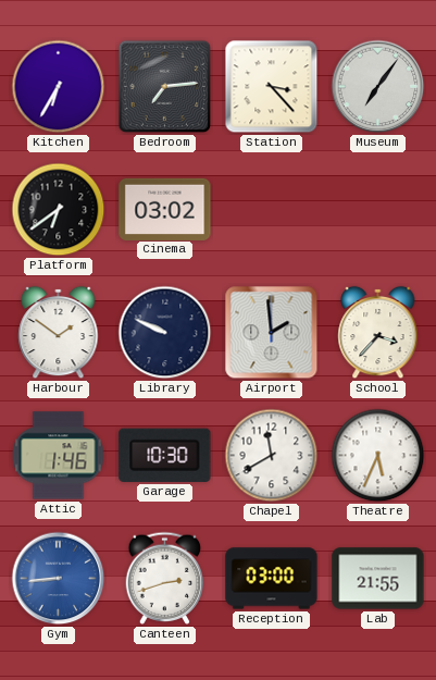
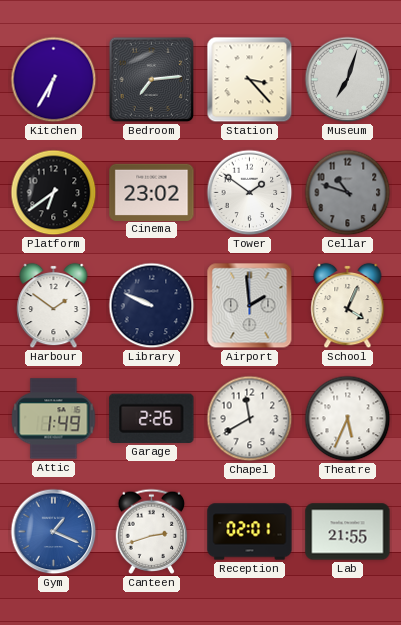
Museum: 7:06 -> 7:03 (348, 80)
Cinema: 03:02 -> 23:02 (152, 192)
Tower: none -> 1:51 (250, 193)
Cellar: none -> 10:48 (348, 193)
School: 3:37 -> 4:04 (348, 306)
Attic: 1:46 -> 1:49 (54, 419)
Garage: 10:30 -> 2:26 (152, 418)
Gym: 8:44 -> 1:19 (54, 532)
Reception: 03:00 -> 02:01 (250, 532)
